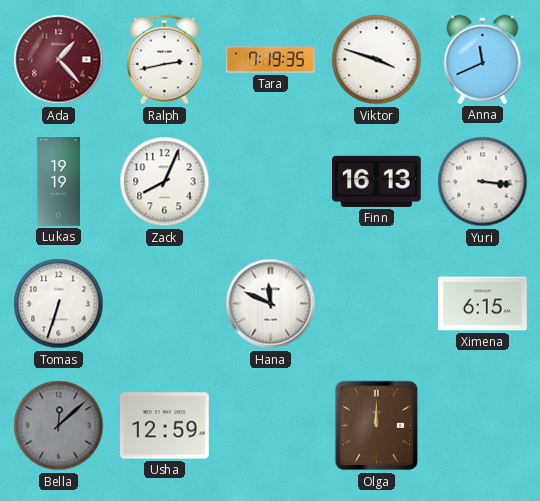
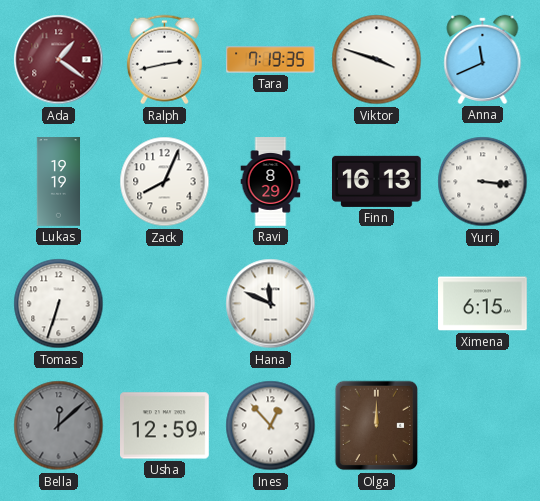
Ada: 1:23 -> 1:21 (59, 60)
Ravi: none -> 8:29 (271, 182)
Ines: none -> 12:53 (271, 426)
